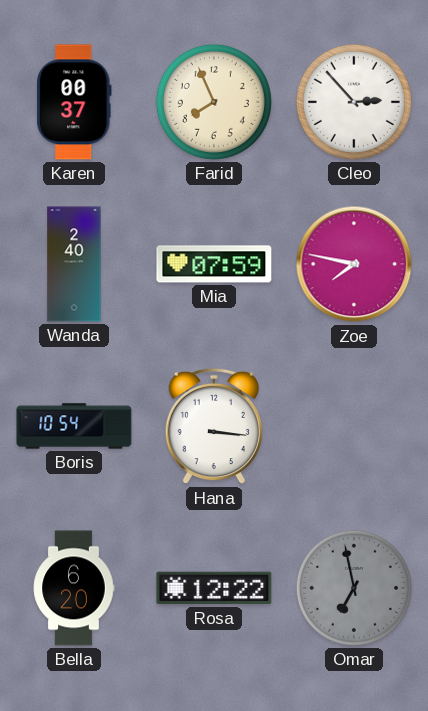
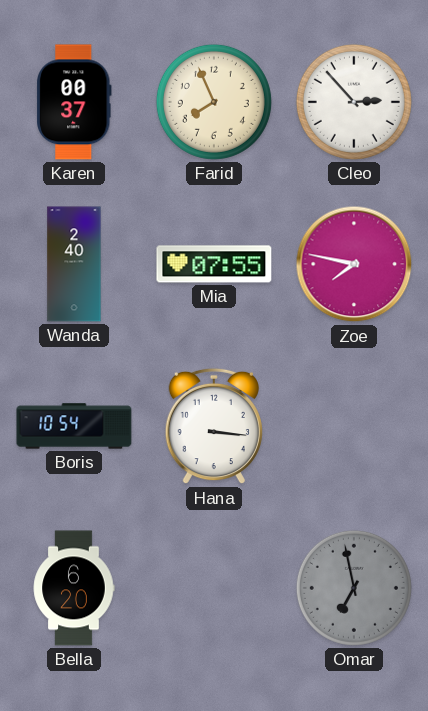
Mia: 07:59 -> 07:55 (214, 264)
Rosa: 12:22 -> none (214, 588)
